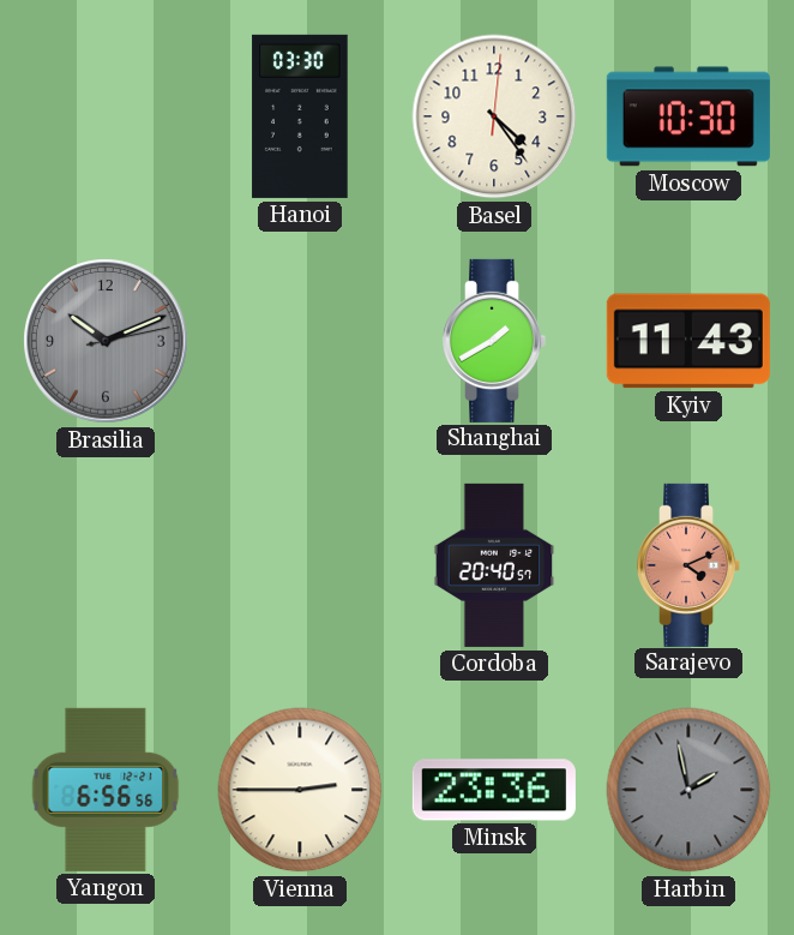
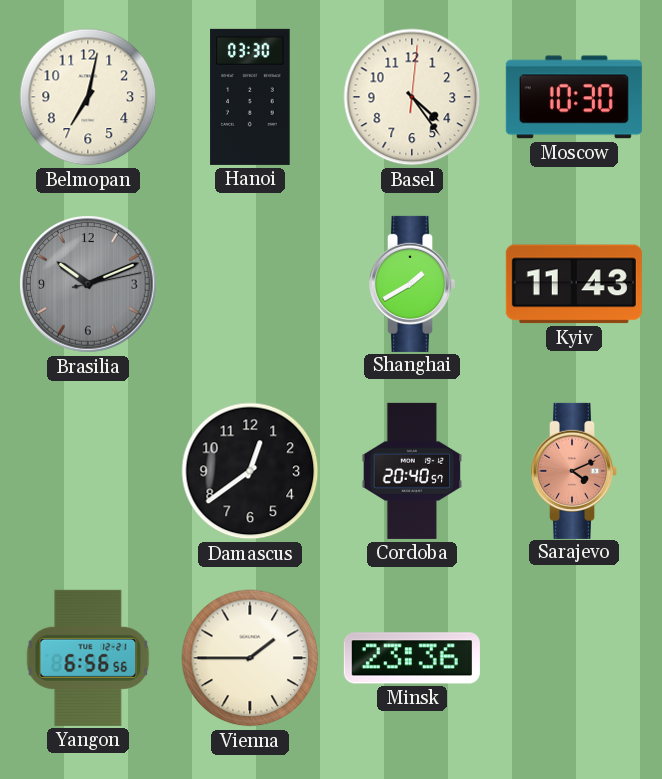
Belmopan: none -> 7:02 (88, 97)
Damascus: none -> 12:39 (250, 471)
Vienna: 2:45 -> 1:45 (250, 658)
Harbin: 1:58 -> none (688, 790)
